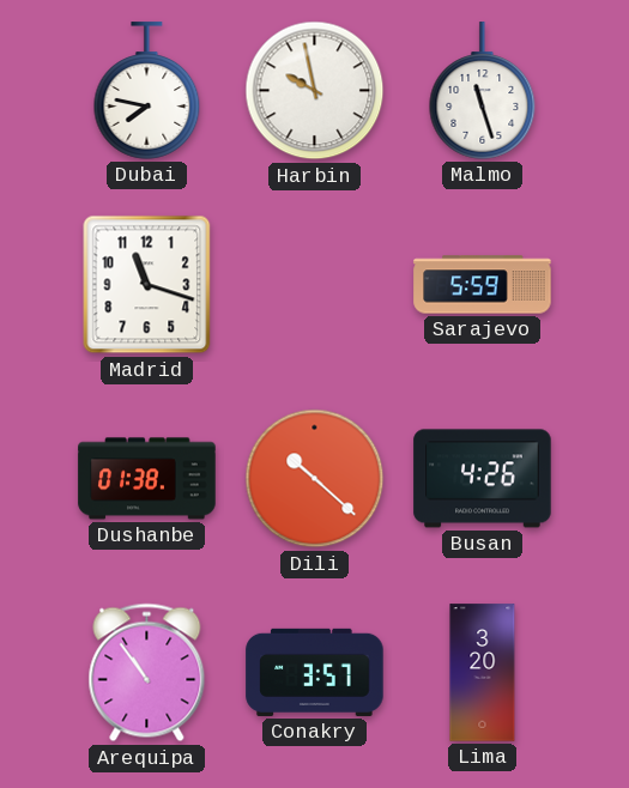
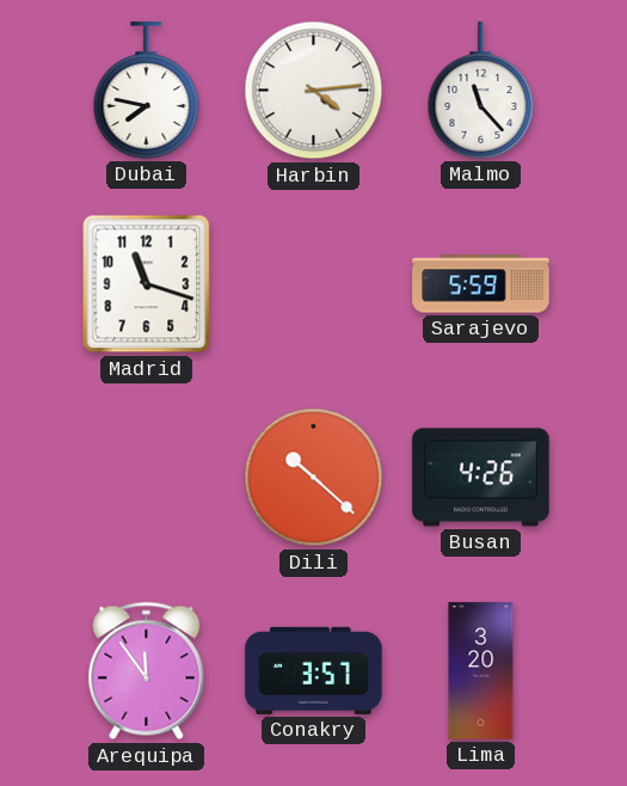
Harbin: 9:58 -> 4:14 (314, 91)
Malmo: 11:27 -> 11:23 (481, 91)
Dushanbe: 01:38 -> none (147, 479)
Arequipa: 10:54 -> 11:54 (147, 671)
